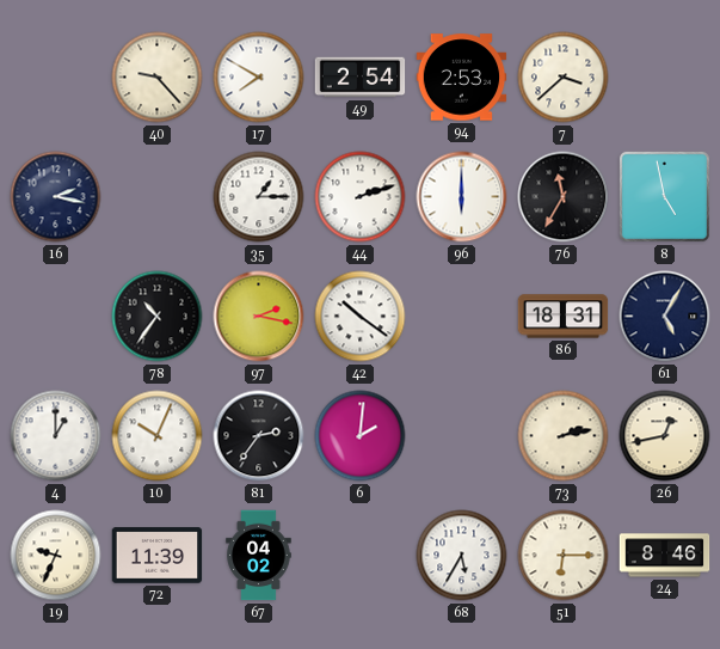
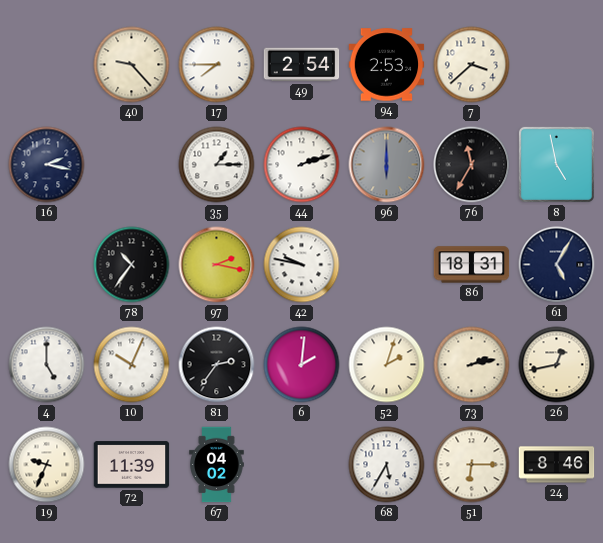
17: 7:50 -> 7:45 (217, 65)
96 dial: white -> grey (387, 165)
42: 10:21 -> 9:47 (302, 265)
4: 1:00 -> 5:00 (47, 365)
52: none -> 2:03 (387, 365)
